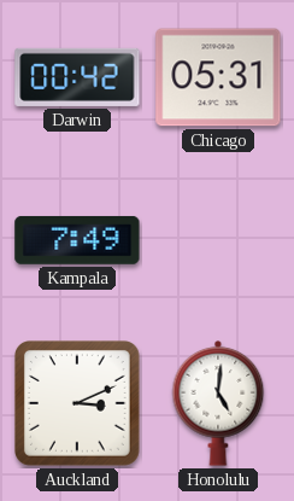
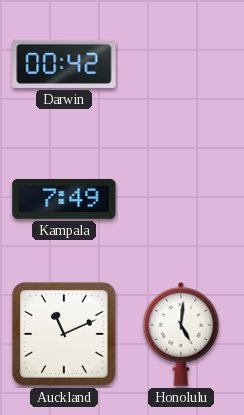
Chicago: 05:31 -> none (218, 77)
Auckland: 3:11 -> 11:11 (65, 335)
